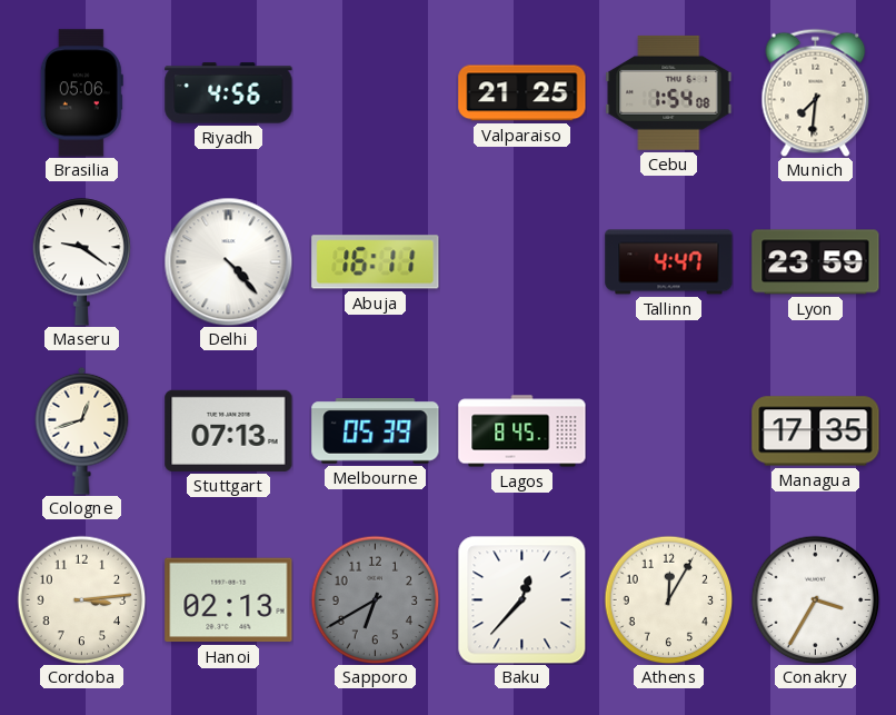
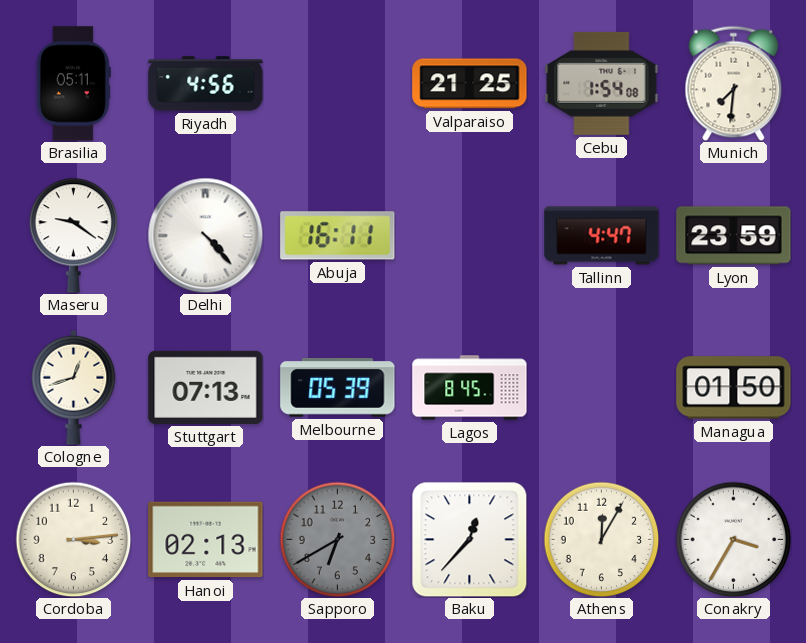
Brasilia: 05:06 -> 05:11 (73, 84)
Managua: 17:35 -> 01:50 (734, 388)
